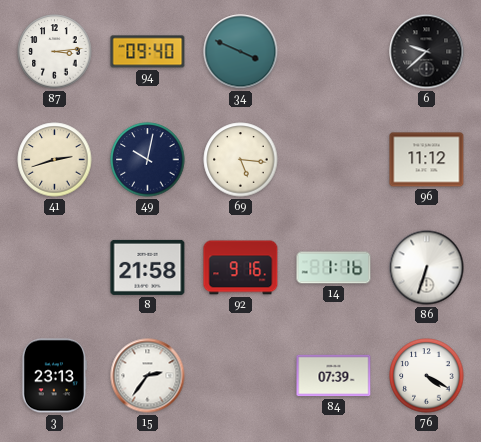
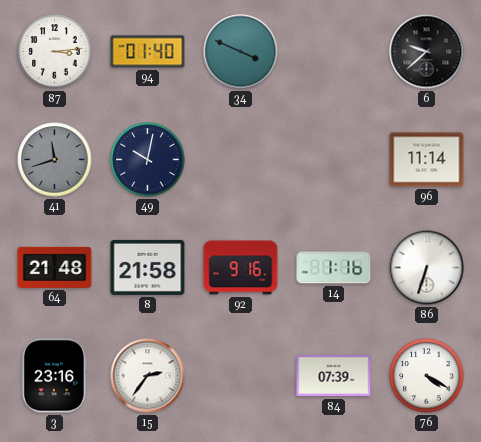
94: 09:40 -> 01:40 (148, 52)
41: 2:42 -> 11:42 (55, 160)
41 dial: cream -> grey (55, 160)
69: 5:16 -> none (241, 160)
96: 11:12 -> 11:14 (427, 160)
64: none -> 21:48 (55, 267)
3: 23:13 -> 23:16 (54, 376)
